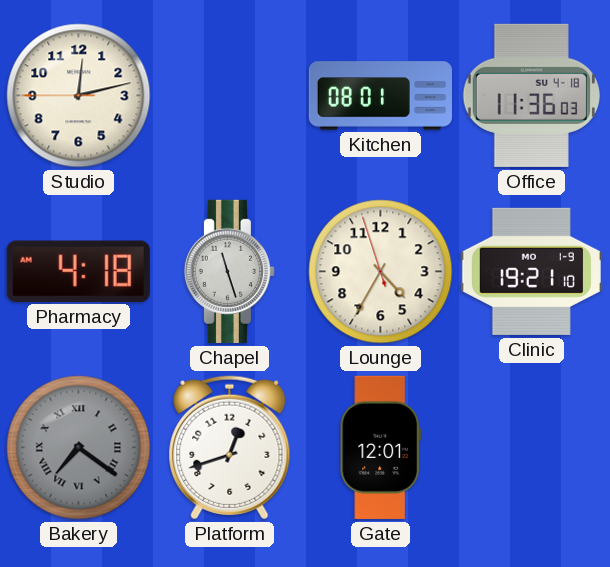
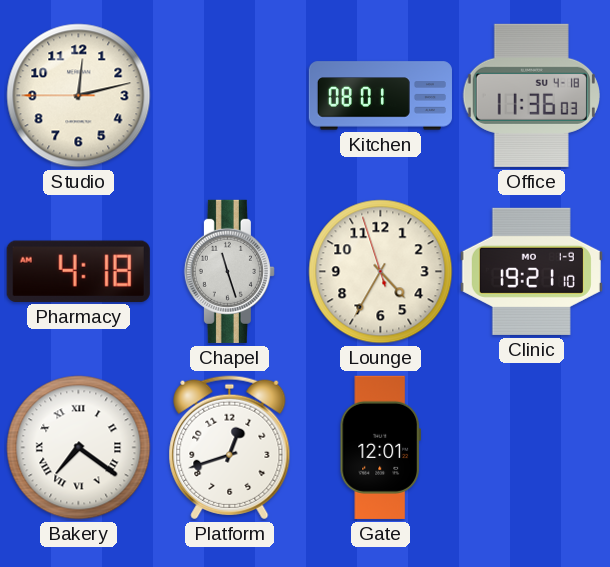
Bakery dial: grey -> white (79, 448)
